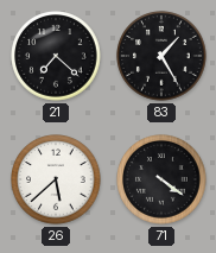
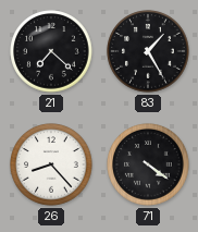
26: 5:38 -> 8:23 (51, 164)
